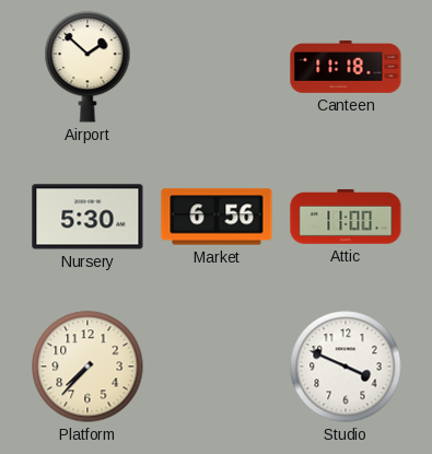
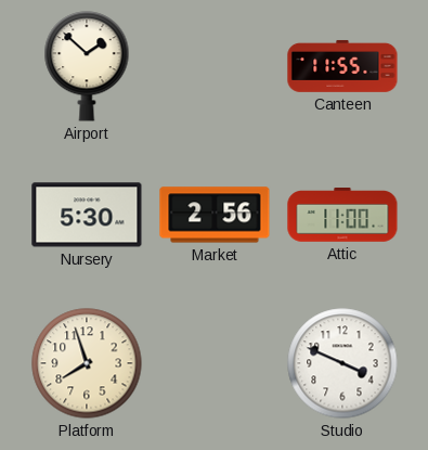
Canteen: 11:18 -> 11:55 (342, 66)
Market: 6:56 -> 2:56 (215, 215)
Platform: 7:37 -> 7:57 (87, 363)
